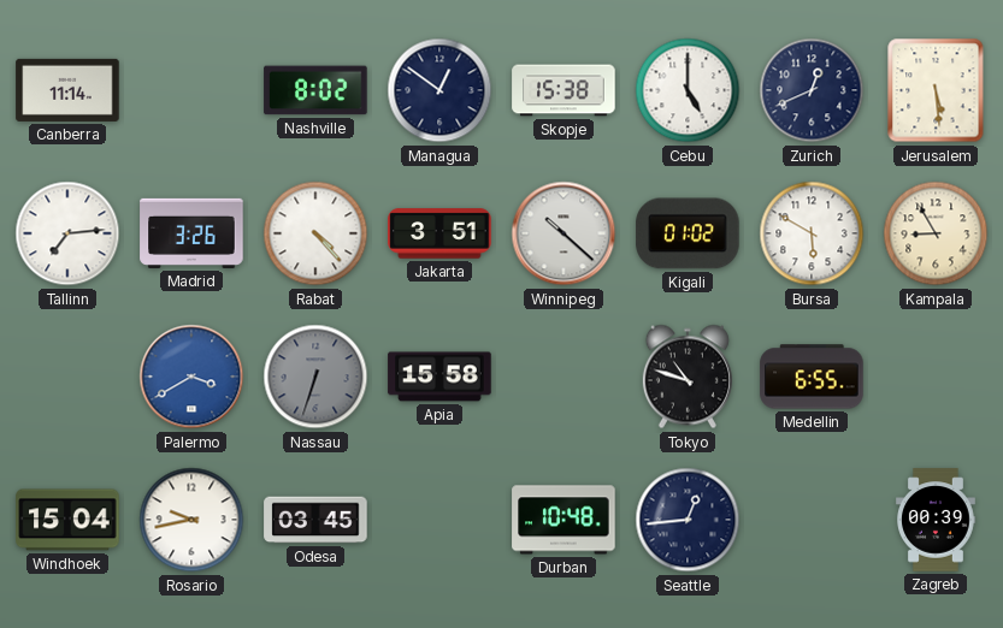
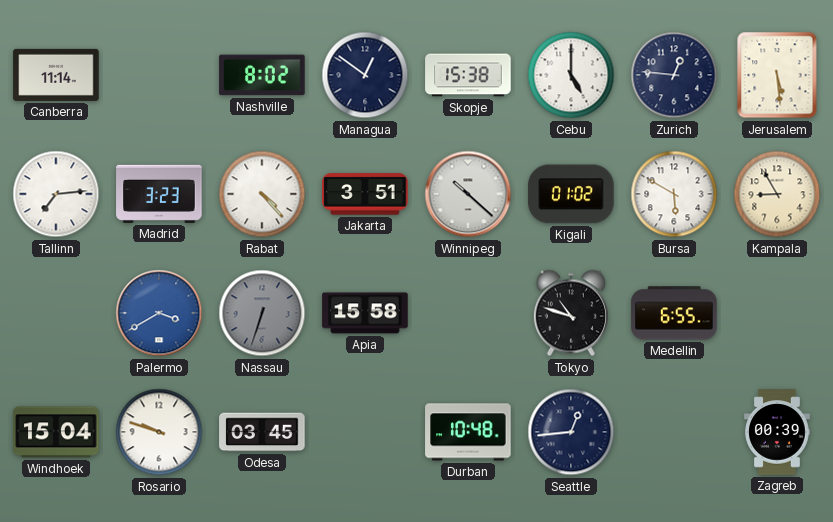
Zurich: 12:41 -> 12:46 (674, 75)
Madrid: 3:26 -> 3:23 (159, 194)
Rosario: 9:43 -> 9:48 (159, 432)
